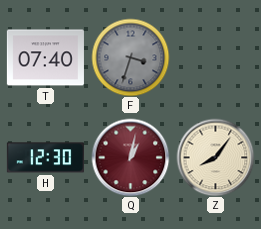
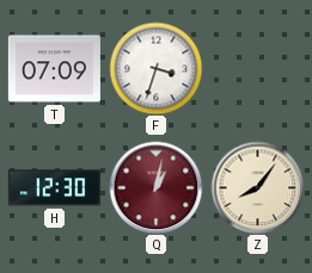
T: 07:40 -> 07:09 (54, 69)
F dial: grey -> white (155, 68)
